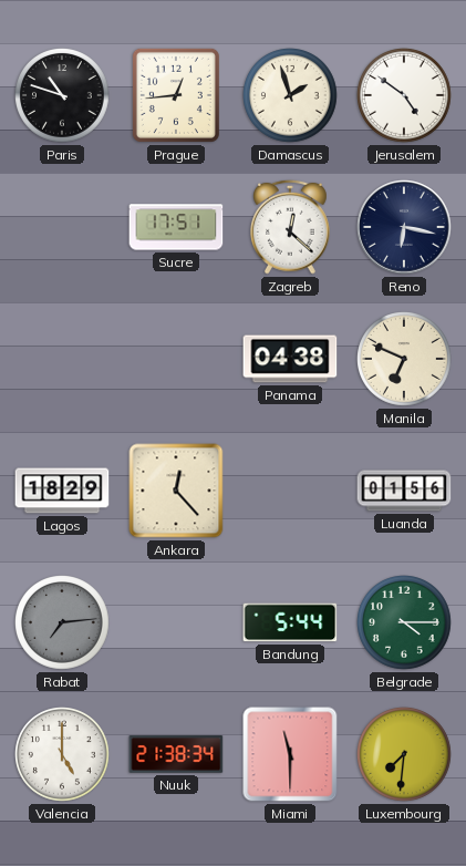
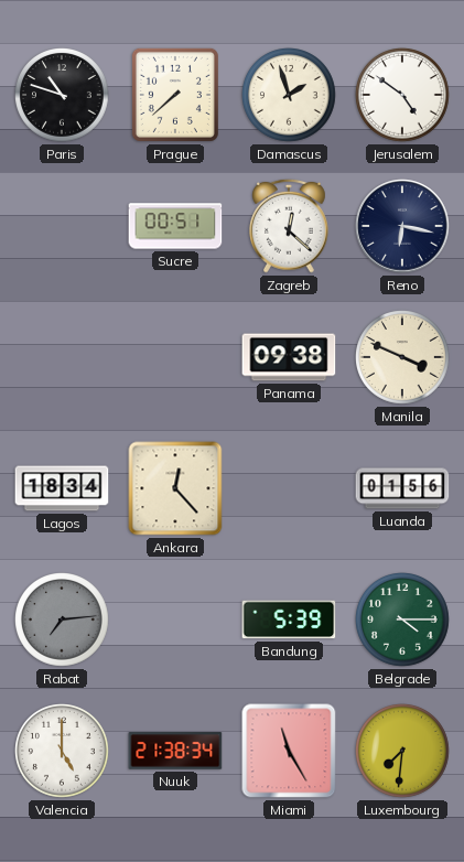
Prague: 12:44 -> 7:38 (175, 95)
Sucre: 17:51 -> 00:51 (175, 226)
Panama: 04:38 -> 09:38 (289, 357)
Manila: 6:49 -> 3:49 (403, 358)
Lagos: 18:29 -> 18:34 (62, 488)
Bandung: 5:44 -> 5:39 (289, 619)
Miami: 11:30 -> 11:25 (289, 751)
